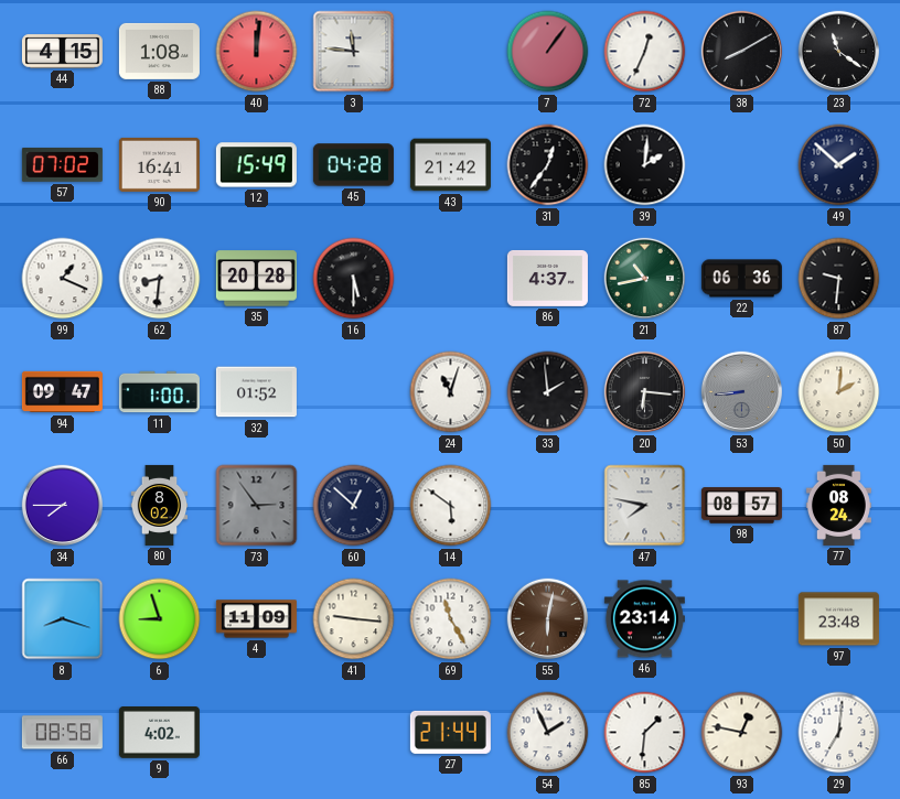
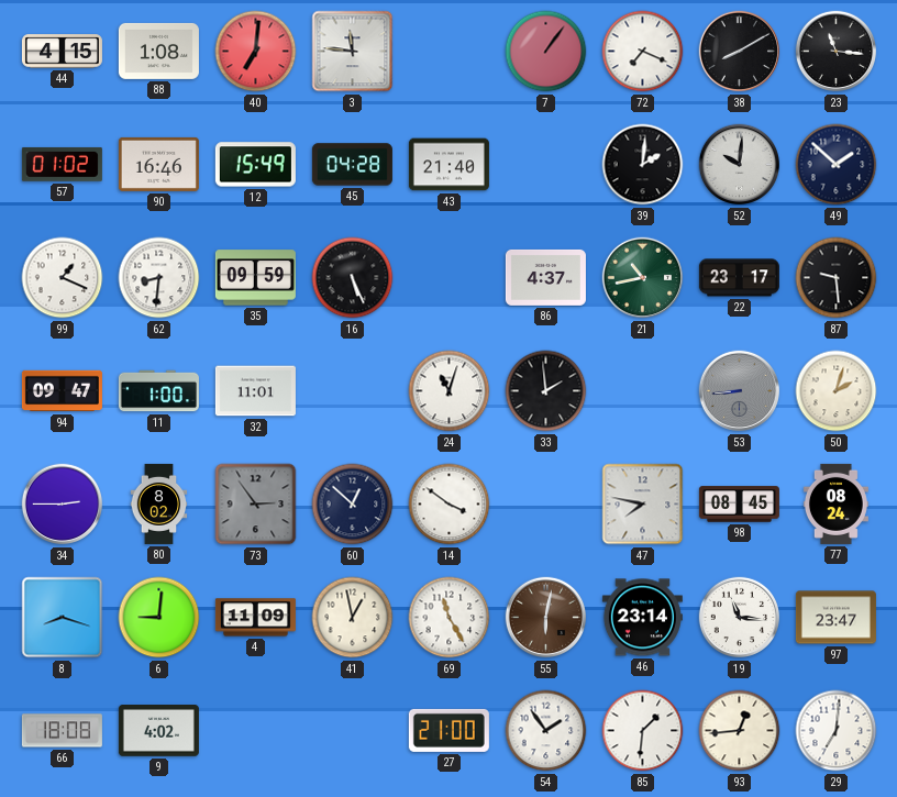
40: 12:01 -> 7:01 (256, 52)
72: 12:34 -> 7:19 (643, 52)
23: 11:21 -> 11:16 (837, 52)
57: 07:02 -> 01:02 (62, 165)
90: 16:41 -> 16:46 (158, 164)
43: 21:42 -> 21:40 (449, 165)
31: 12:36 -> none (548, 165)
52: none -> 10:01 (740, 165)
35: 20:28 -> 09:59 (255, 278)
16: 5:30 -> 5:26 (353, 278)
22: 06:36 -> 23:17 (739, 278)
87: 9:31 -> 9:29 (837, 278)
32: 01:52 -> 11:01 (255, 391)
20: 6:16 -> none (645, 392)
50: 2:01 -> 2:03 (837, 391)
34: 7:45 -> 2:45 (63, 505)
14: 5:51 -> 3:51 (450, 505)
98: 08:57 -> 08:45 (739, 505)
6: 8:57 -> 9:01 (159, 618)
41: 9:16 -> 12:58 (353, 618)
19: none -> 11:16 (740, 618)
97: 23:48 -> 23:47 (835, 618)
66: 08:58 -> 18:08 (62, 731)
27: 21:44 -> 21:00 (449, 730)
54: 1:56 -> 1:54 (546, 731)
93: 12:47 -> 12:44 (740, 731)
